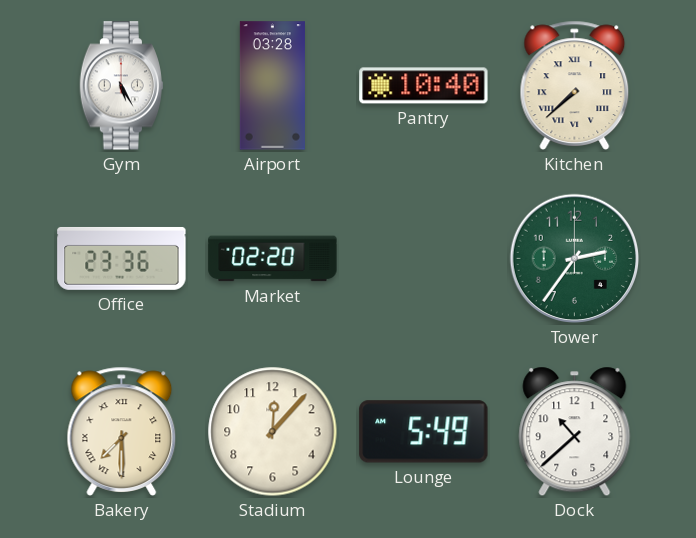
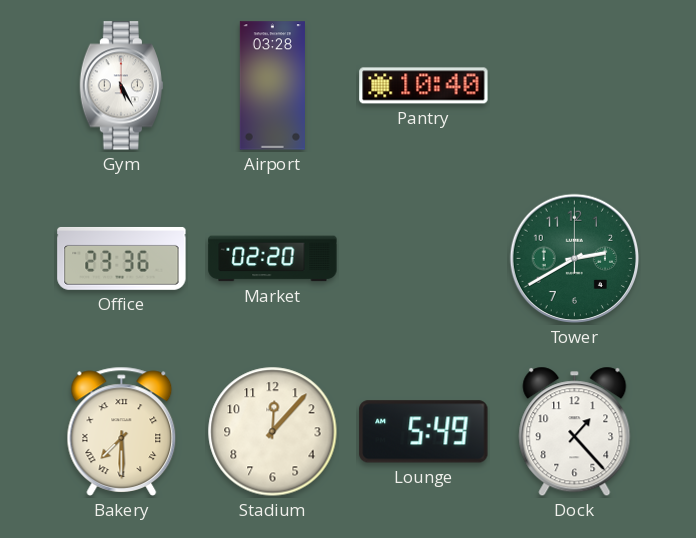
Kitchen: 7:38 -> none (575, 85)
Tower: 2:36 -> 2:40 (574, 259)
Dock: 10:38 -> 1:23 (575, 432)
